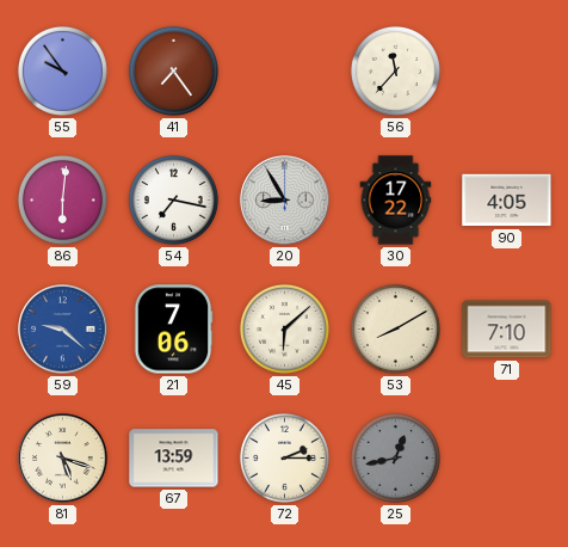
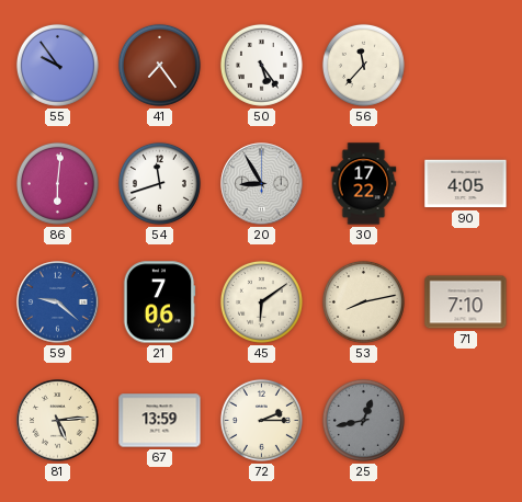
50: none -> 5:24 (261, 65)
54: 7:17 -> 11:42 (159, 183)
45: 6:08 -> 6:09 (261, 301)
53: 8:10 -> 8:13 (363, 301)
81: 5:18 -> 5:14 (58, 421)
